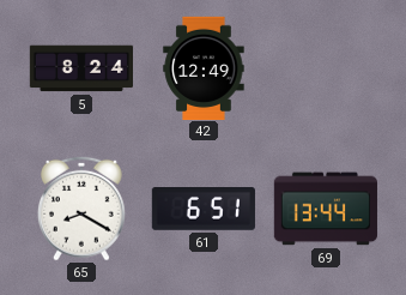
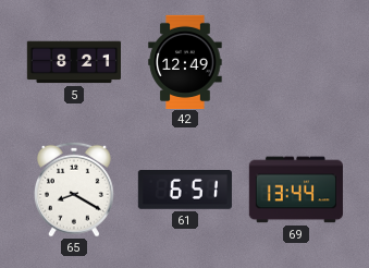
5: 8:24 -> 8:21 (73, 62)
